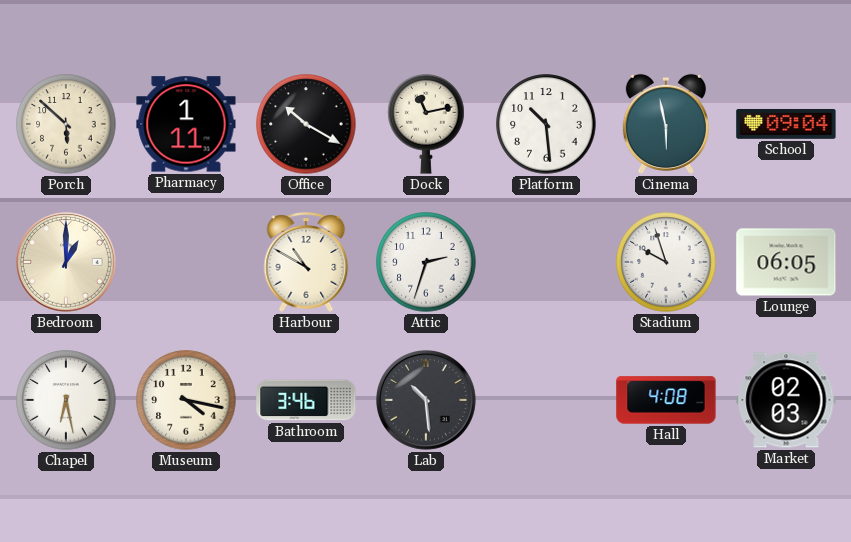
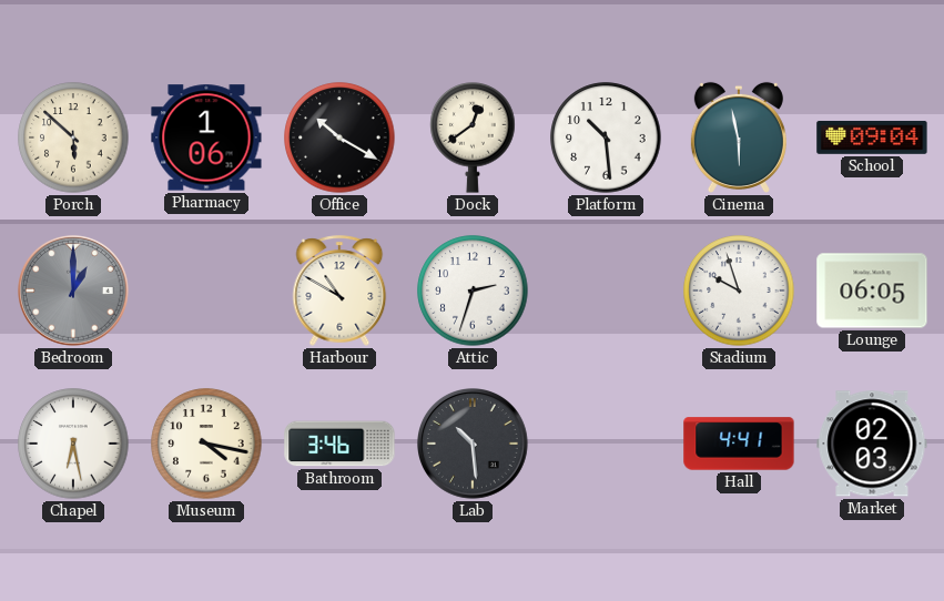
Pharmacy: 1:11 -> 1:06 (206, 137)
Dock: 11:13 -> 12:39 (473, 139)
Bedroom dial: cream -> grey (74, 292)
Hall: 4:08 -> 4:41 (739, 444)
